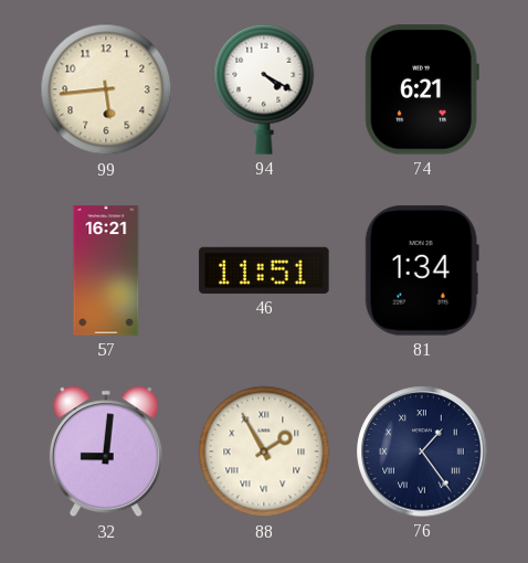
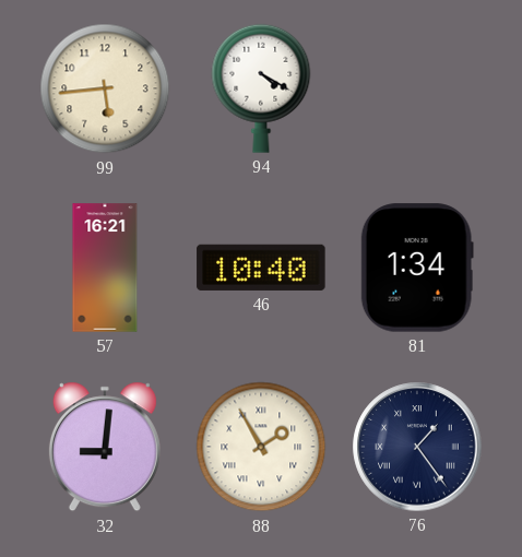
74: 6:21 -> none (422, 89)
46: 11:51 -> 10:40 (261, 268)
